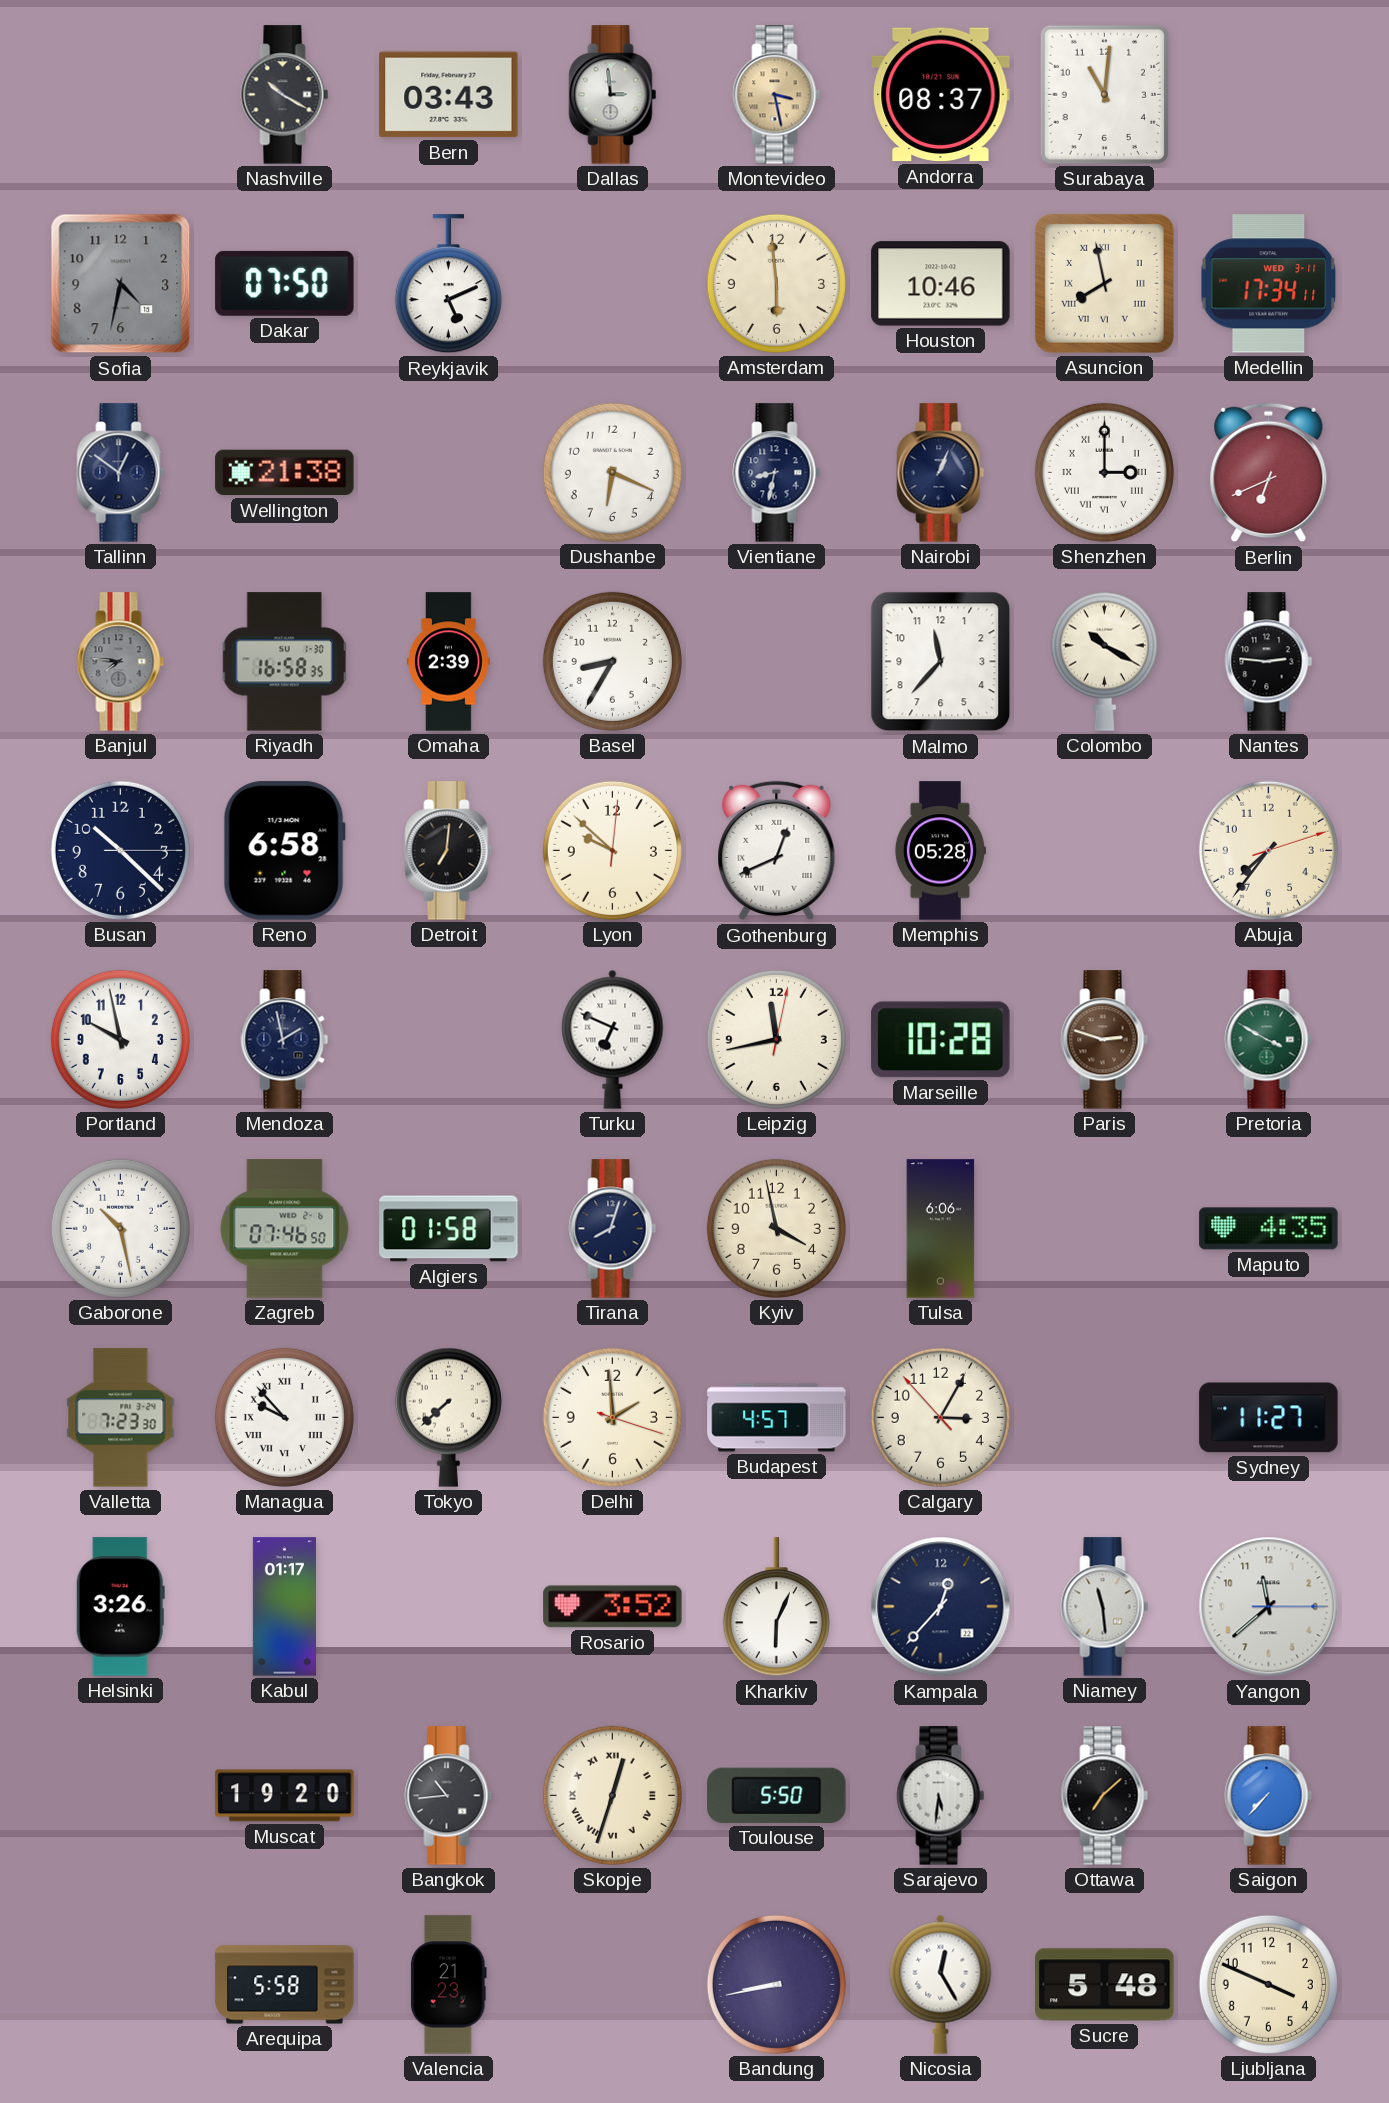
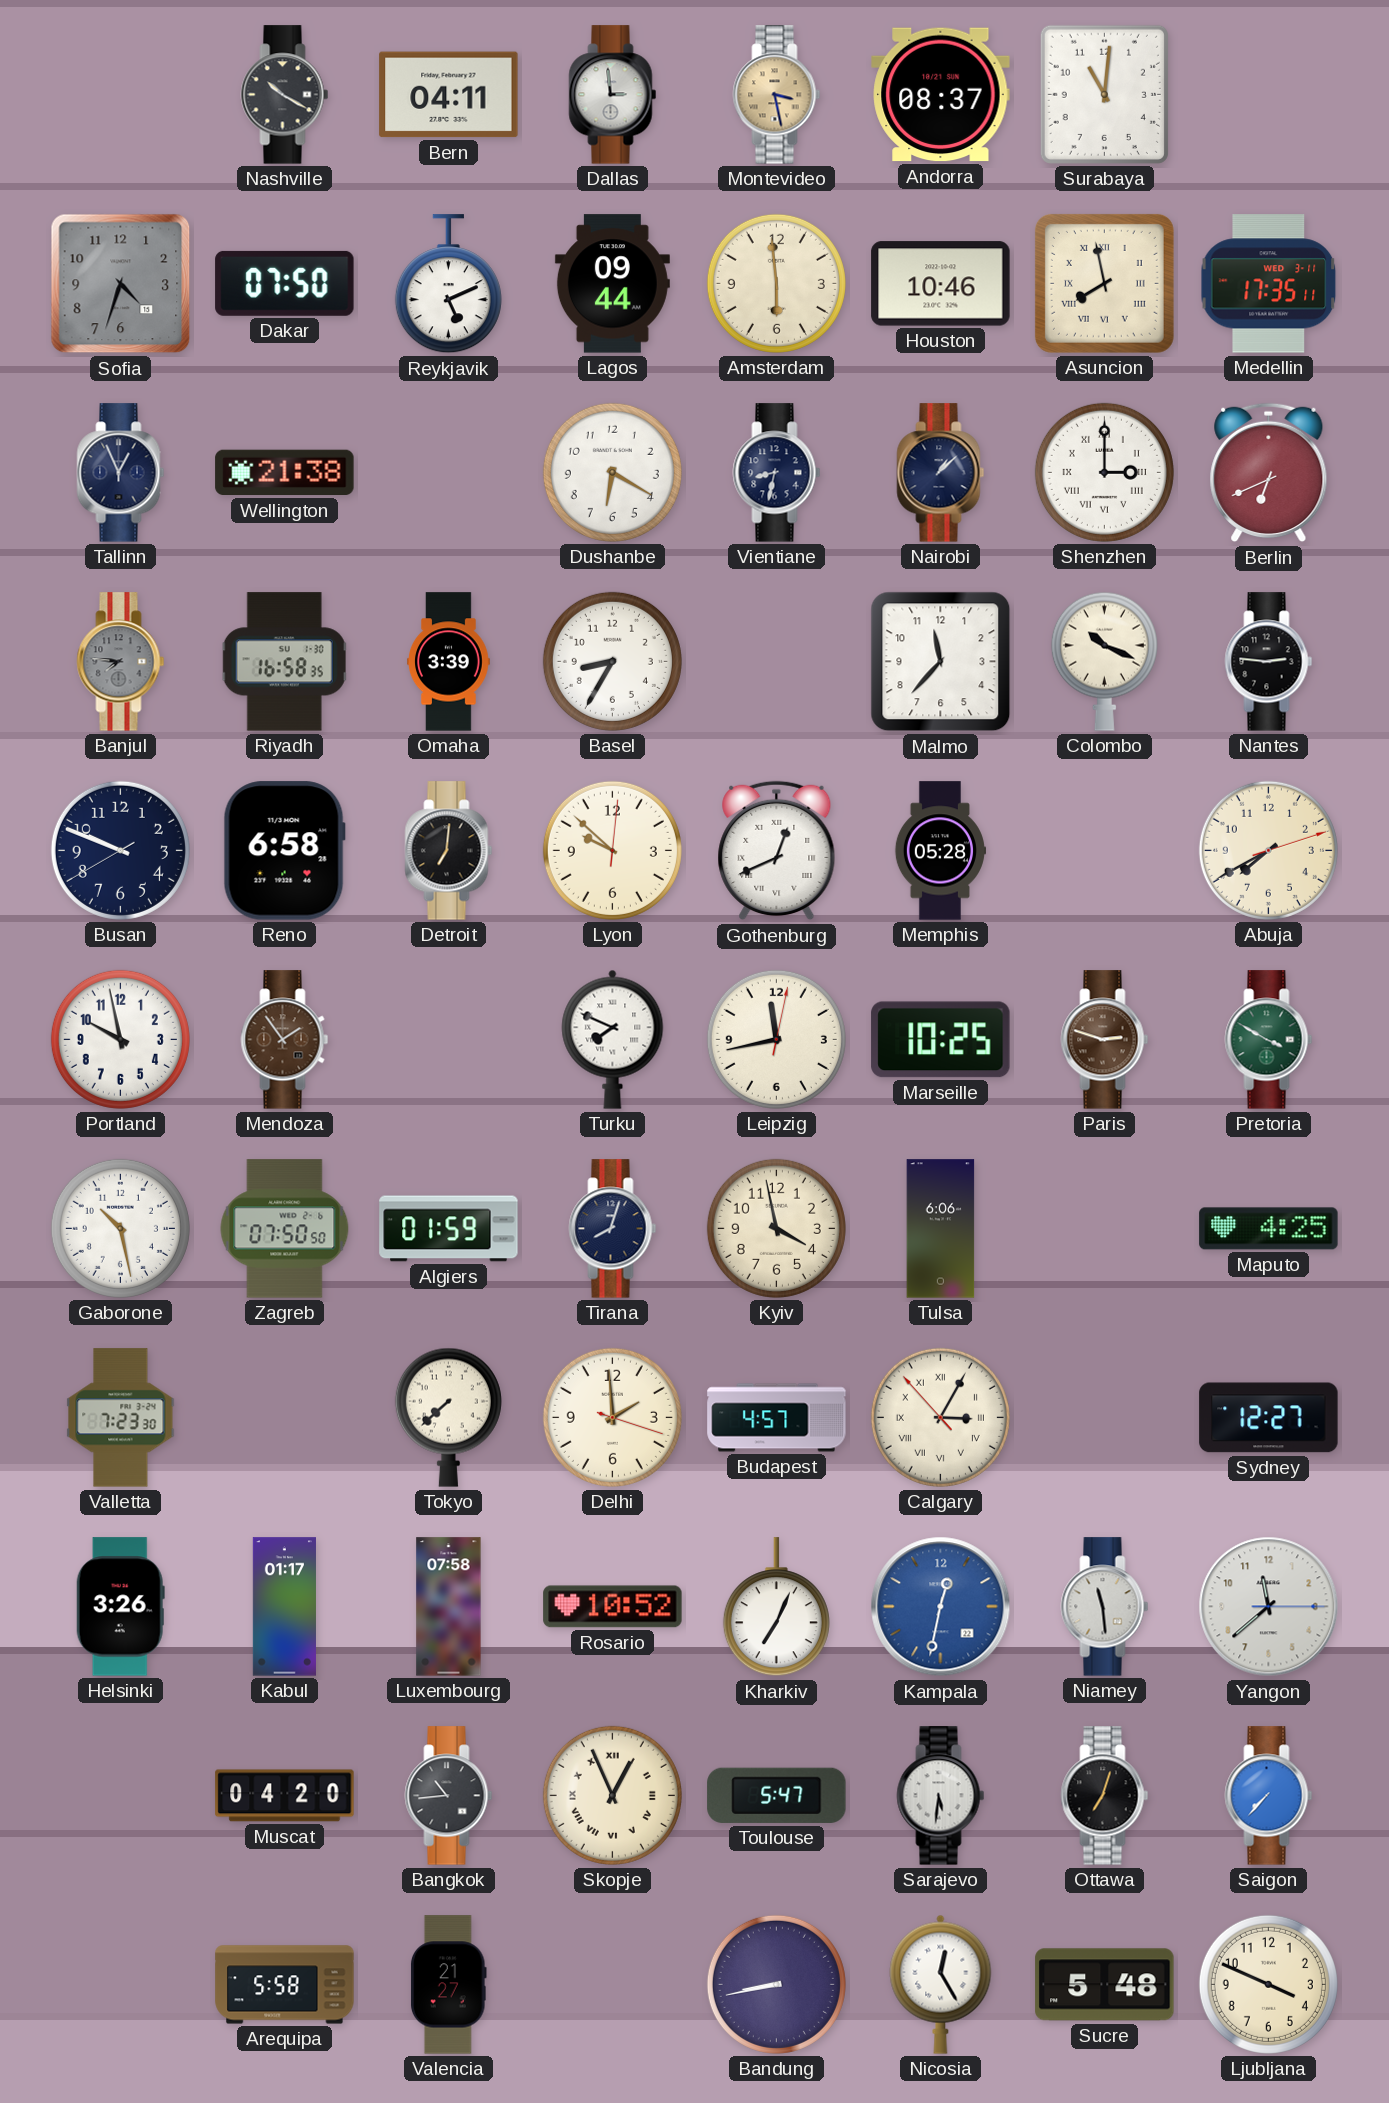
Bern: 03:43 -> 04:11 (449, 95)
Sofia: 4:32 -> 4:33 (121, 284)
Lagos: none -> 09:44 (612, 284)
Medellin: 17:34 -> 17:35 (1269, 284)
Tallinn: 12:51 -> 12:56 (121, 473)
Dushanbe: 6:19 -> 6:20 (612, 472)
Nairobi: 1:04 -> 1:08 (941, 473)
Omaha: 2:39 -> 3:39 (449, 662)
Colombo: 10:20 -> 10:19 (1104, 661)
Busan: 10:22 -> 9:48 (120, 850)
Abuja: 7:36 -> 7:40 (1268, 850)
Mendoza: 1:58 -> 1:54 (285, 1040)
Mendoza dial: navy -> brown (285, 1040)
Turku: 6:49 -> 7:49 (613, 1039)
Marseille: 10:28 -> 10:25 (941, 1040)
Zagreb: 07:46 -> 07:50 (285, 1229)
Algiers: 01:58 -> 01:59 (449, 1229)
Maputo: 4:35 -> 4:25 (1269, 1229)
Managua: 9:53 -> none (284, 1417)
Calgary numerals: Arabic -> Roman (940, 1417)
Sydney: 11:27 -> 12:27 (1269, 1418)
Luxembourg: none -> 07:58 (449, 1607)
Rosario: 3:52 -> 10:52 (613, 1607)
Kharkiv: 6:04 -> 7:04 (776, 1607)
Kampala: 12:37 -> 12:32 (941, 1607)
Kampala dial: navy -> blue (941, 1607)
Muscat: 19:20 -> 04:20 (285, 1796)
Skopje: 12:33 -> 12:56 (612, 1795)
Toulouse: 5:50 -> 5:47 (777, 1795)
Ottawa: 7:08 -> 7:03 (1105, 1796)
Valencia: 21:23 -> 21:27 (448, 1985)
